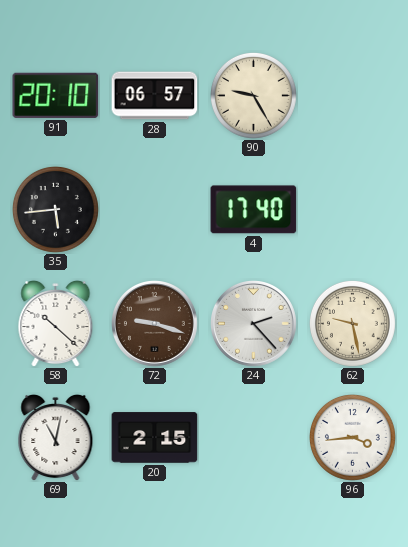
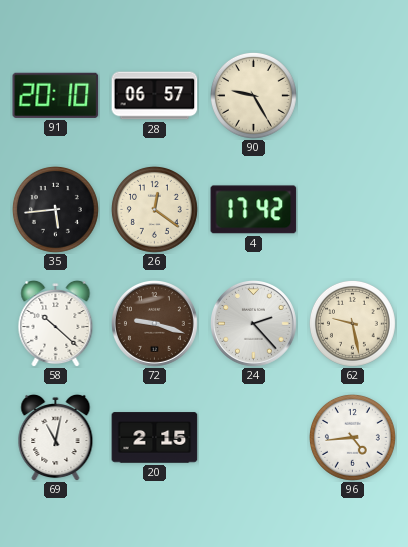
26: none -> 12:21 (154, 209)
4: 17:40 -> 17:42 (254, 210)
96: 3:44 -> 4:44 (352, 437)
